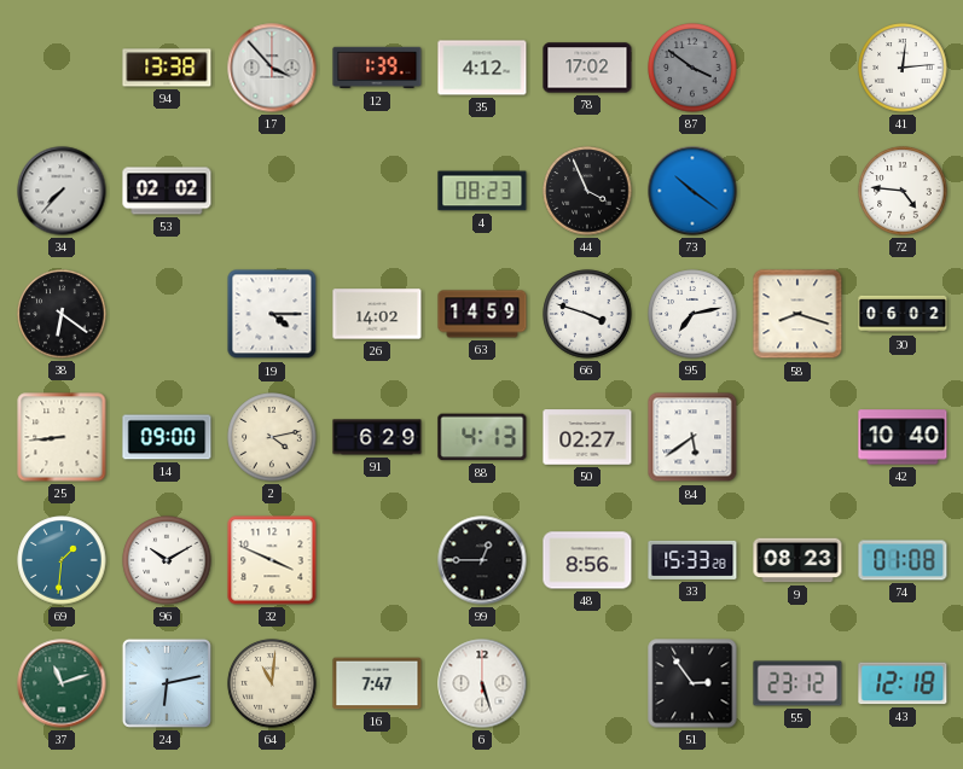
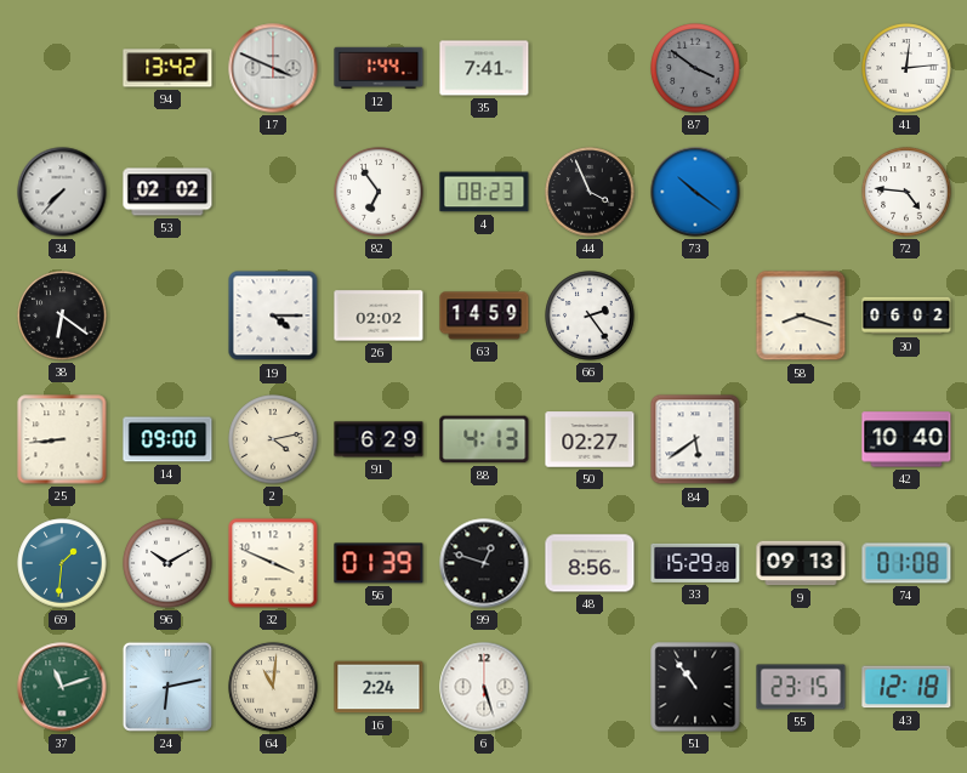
94: 13:38 -> 13:42 (167, 68)
17: 3:53 -> 3:49 (273, 68)
12: 1:39 -> 1:44 (379, 68)
35: 4:12 -> 7:41 (484, 68)
78: 17:02 -> none (587, 68)
82: none -> 6:54 (379, 192)
26: 14:02 -> 02:02 (379, 316)
66: 3:48 -> 2:24 (590, 316)
95: 7:13 -> none (692, 314)
56: none -> 01:39 (379, 563)
99: 12:45 -> 12:48 (484, 563)
33: 15:33 -> 15:29 (695, 563)
9: 08:23 -> 09:13 (801, 563)
16: 7:47 -> 2:24 (379, 687)
51: 2:54 -> 10:54 (695, 687)
55: 23:12 -> 23:15 (801, 687)
